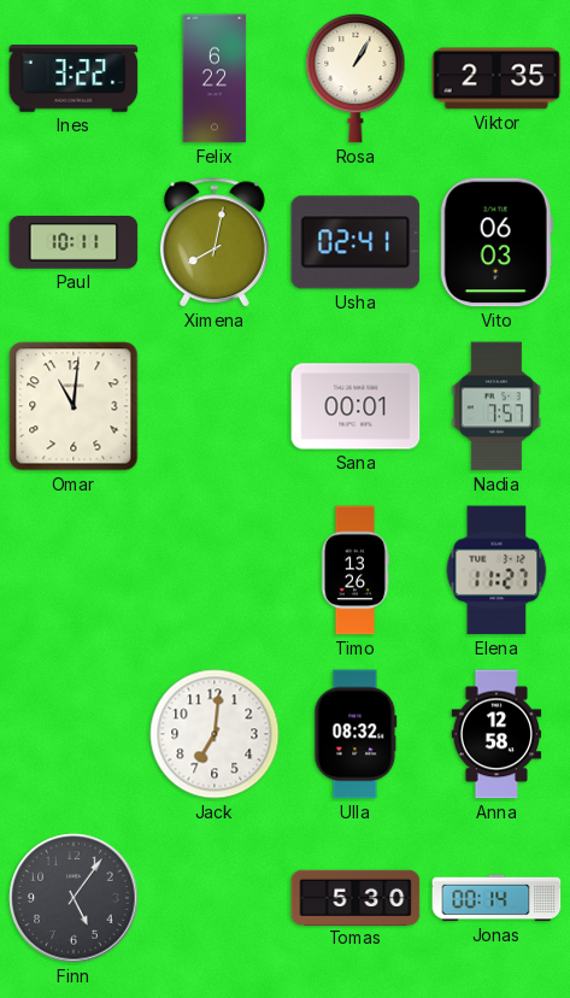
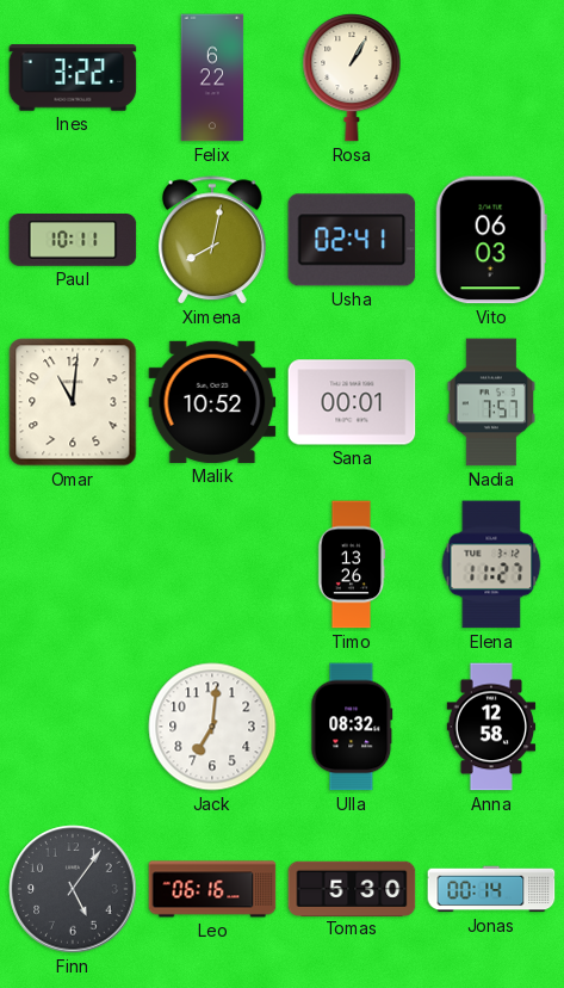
Viktor: 2:35 -> none (496, 78)
Malik: none -> 10:52 (212, 402)
Leo: none -> 06:16 (212, 889)
